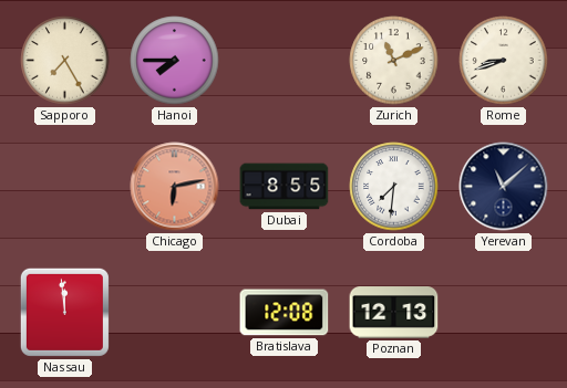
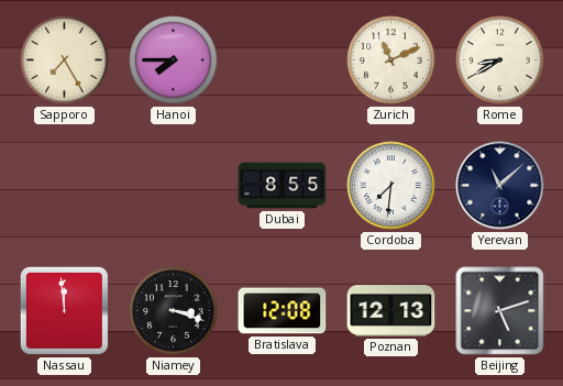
Rome: 8:42 -> 8:40 (500, 60)
Chicago: 6:13 -> none (175, 187)
Niamey: none -> 3:18 (174, 311)
Beijing: none -> 5:12 (500, 311)
